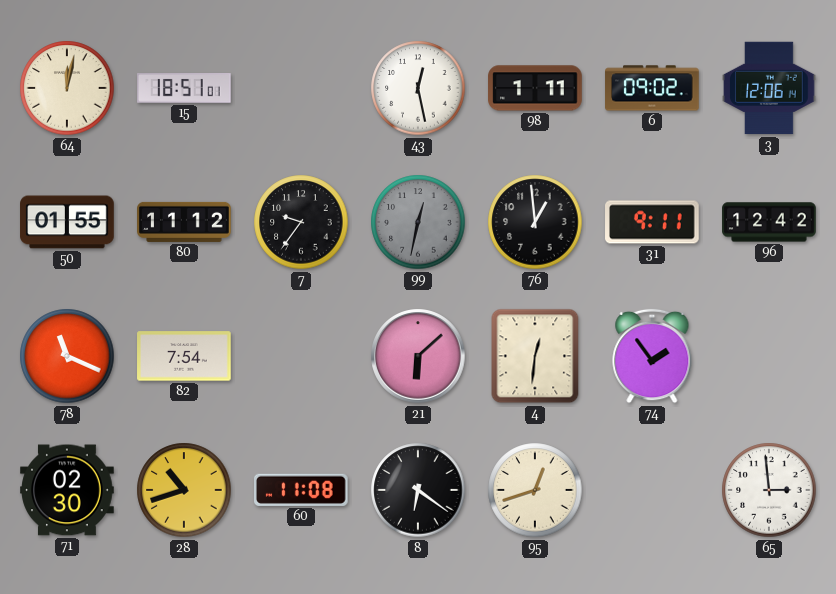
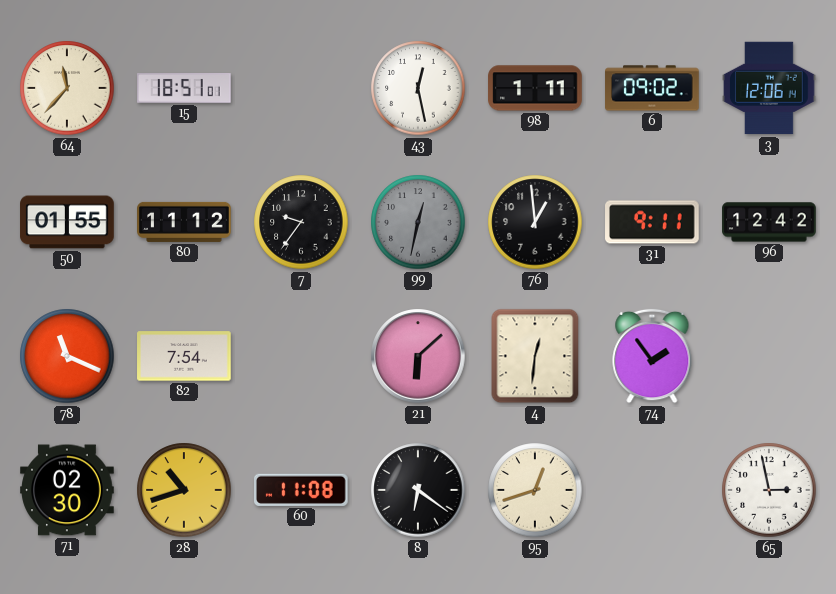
64: 12:02 -> 11:37 (67, 88)
65: 2:59 -> 2:58 (769, 490)
